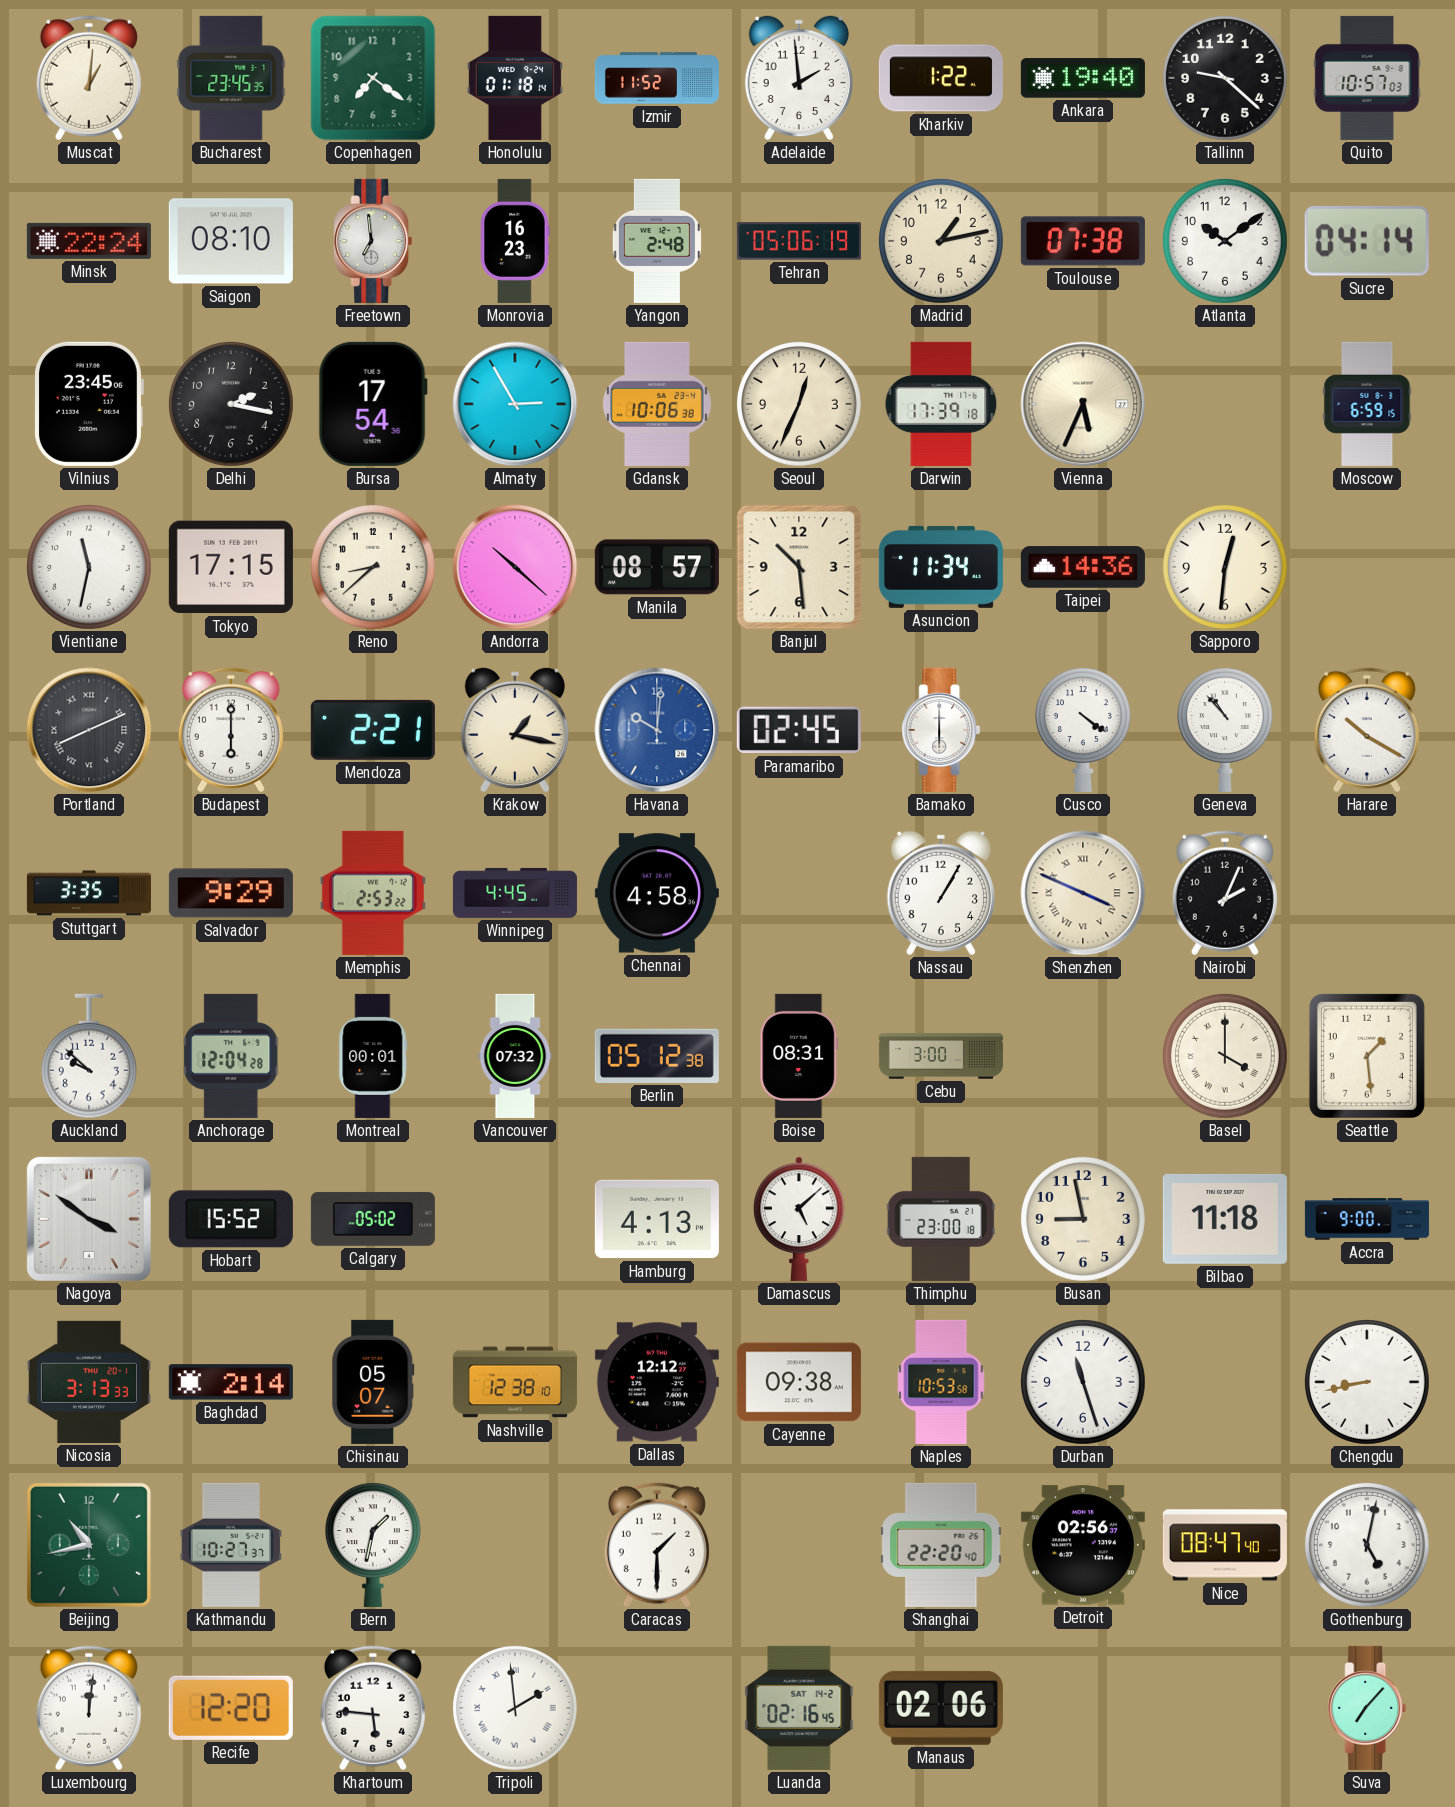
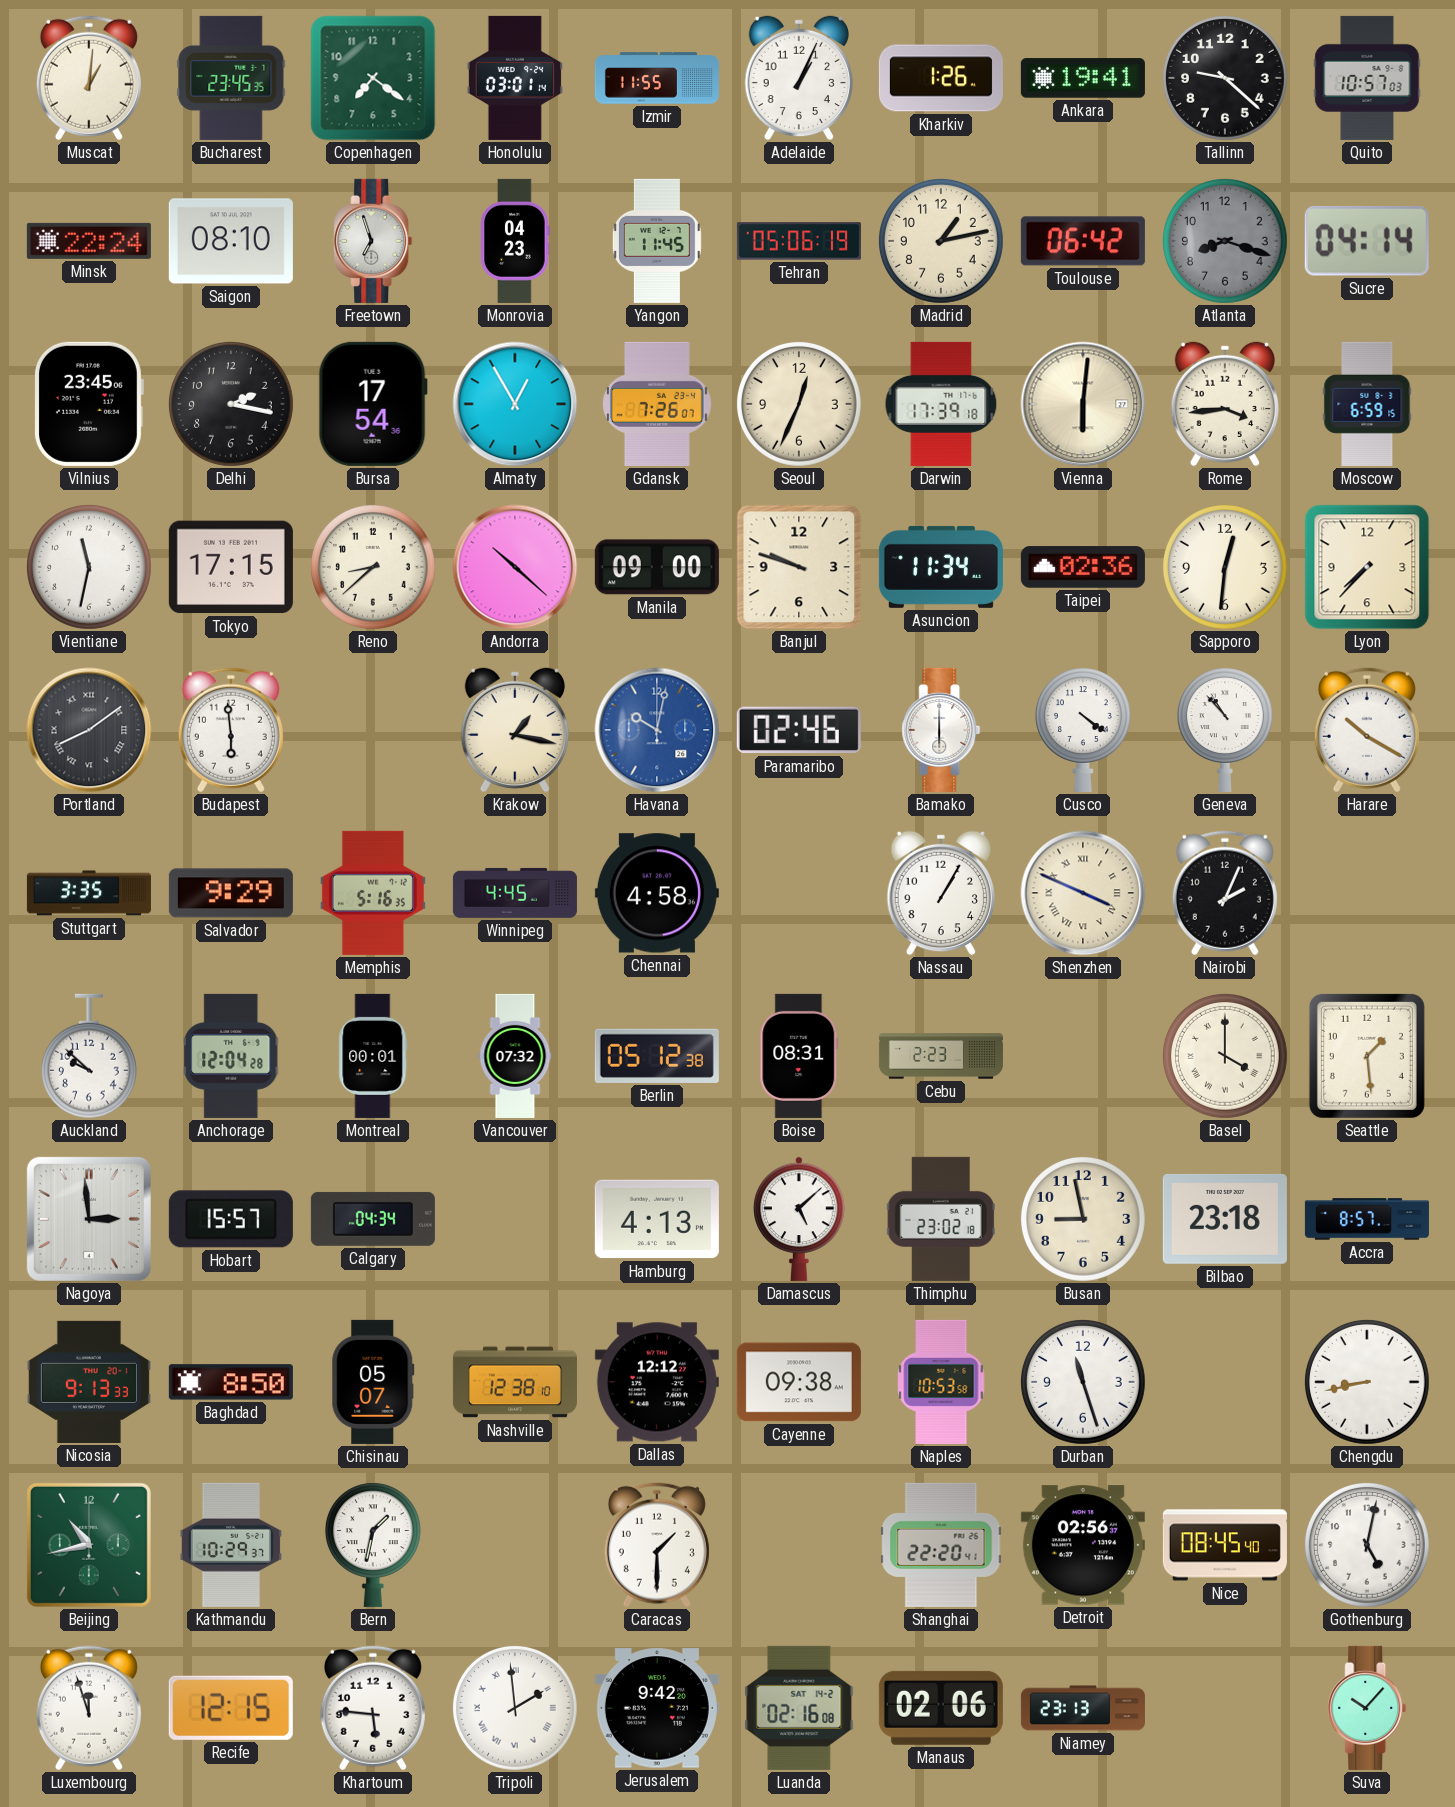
Honolulu: 01:18 -> 03:01 (515, 78)
Izmir: 11:52 -> 11:55 (657, 78)
Adelaide: 1:59 -> 1:04 (798, 78)
Kharkiv: 1:22 -> 1:26 (941, 78)
Ankara: 19:40 -> 19:41 (1083, 78)
Freetown: 6:59 -> 6:57 (373, 241)
Monrovia: 16:23 -> 04:23 (515, 241)
Yangon: 2:48 -> 11:45 (657, 241)
Toulouse: 07:38 -> 06:42 (1083, 241)
Atlanta: 10:09 -> 8:18 (1225, 241)
Atlanta dial: white -> grey (1225, 241)
Almaty: 2:55 -> 12:55 (515, 404)
Gdansk: 10:06 -> 7:26 (657, 404)
Vienna: 5:34 -> 6:01 (1083, 404)
Rome: none -> 3:44 (1224, 404)
Manila: 08:57 -> 09:00 (657, 567)
Banjul: 10:29 -> 9:48 (799, 567)
Taipei: 14:36 -> 02:36 (1083, 567)
Lyon: none -> 7:37 (1367, 567)
Portland: 8:11 -> 8:09 (89, 730)
Budapest: 6:00 -> 5:59 (231, 730)
Mendoza: 2:21 -> none (373, 730)
Havana: 10:01 -> 10:02 (657, 730)
Paramaribo: 02:45 -> 02:46 (799, 730)
Memphis: 2:53 -> 5:16 (373, 893)
Cebu: 3:00 -> 2:23 (941, 1056)
Nagoya: 3:51 -> 2:59 (89, 1219)
Hobart: 15:52 -> 15:57 (231, 1219)
Calgary: 05:02 -> 04:34 (373, 1219)
Thimphu: 23:00 -> 23:02 (941, 1219)
Bilbao: 11:18 -> 23:18 (1225, 1219)
Accra: 9:00 -> 8:57 (1367, 1219)
Nicosia: 3:13 -> 9:13 (89, 1382)
Baghdad: 2:14 -> 8:50 (231, 1382)
Kathmandu: 10:27 -> 10:29 (231, 1545)
Shanghai: 22:20:40 -> 22:20:41 (941, 1545)
Nice: 08:47 -> 08:45 (1225, 1545)
Luxembourg: 12:01 -> 11:57 (89, 1708)
Recife: 12:20 -> 12:15 (231, 1708)
Jerusalem: none -> 9:42 (657, 1708)
Luanda: 02:16:45 -> 02:16:08 (799, 1708)
Niamey: none -> 23:13 (1083, 1708)
Suva: 7:07 -> 10:07 (1367, 1708)
